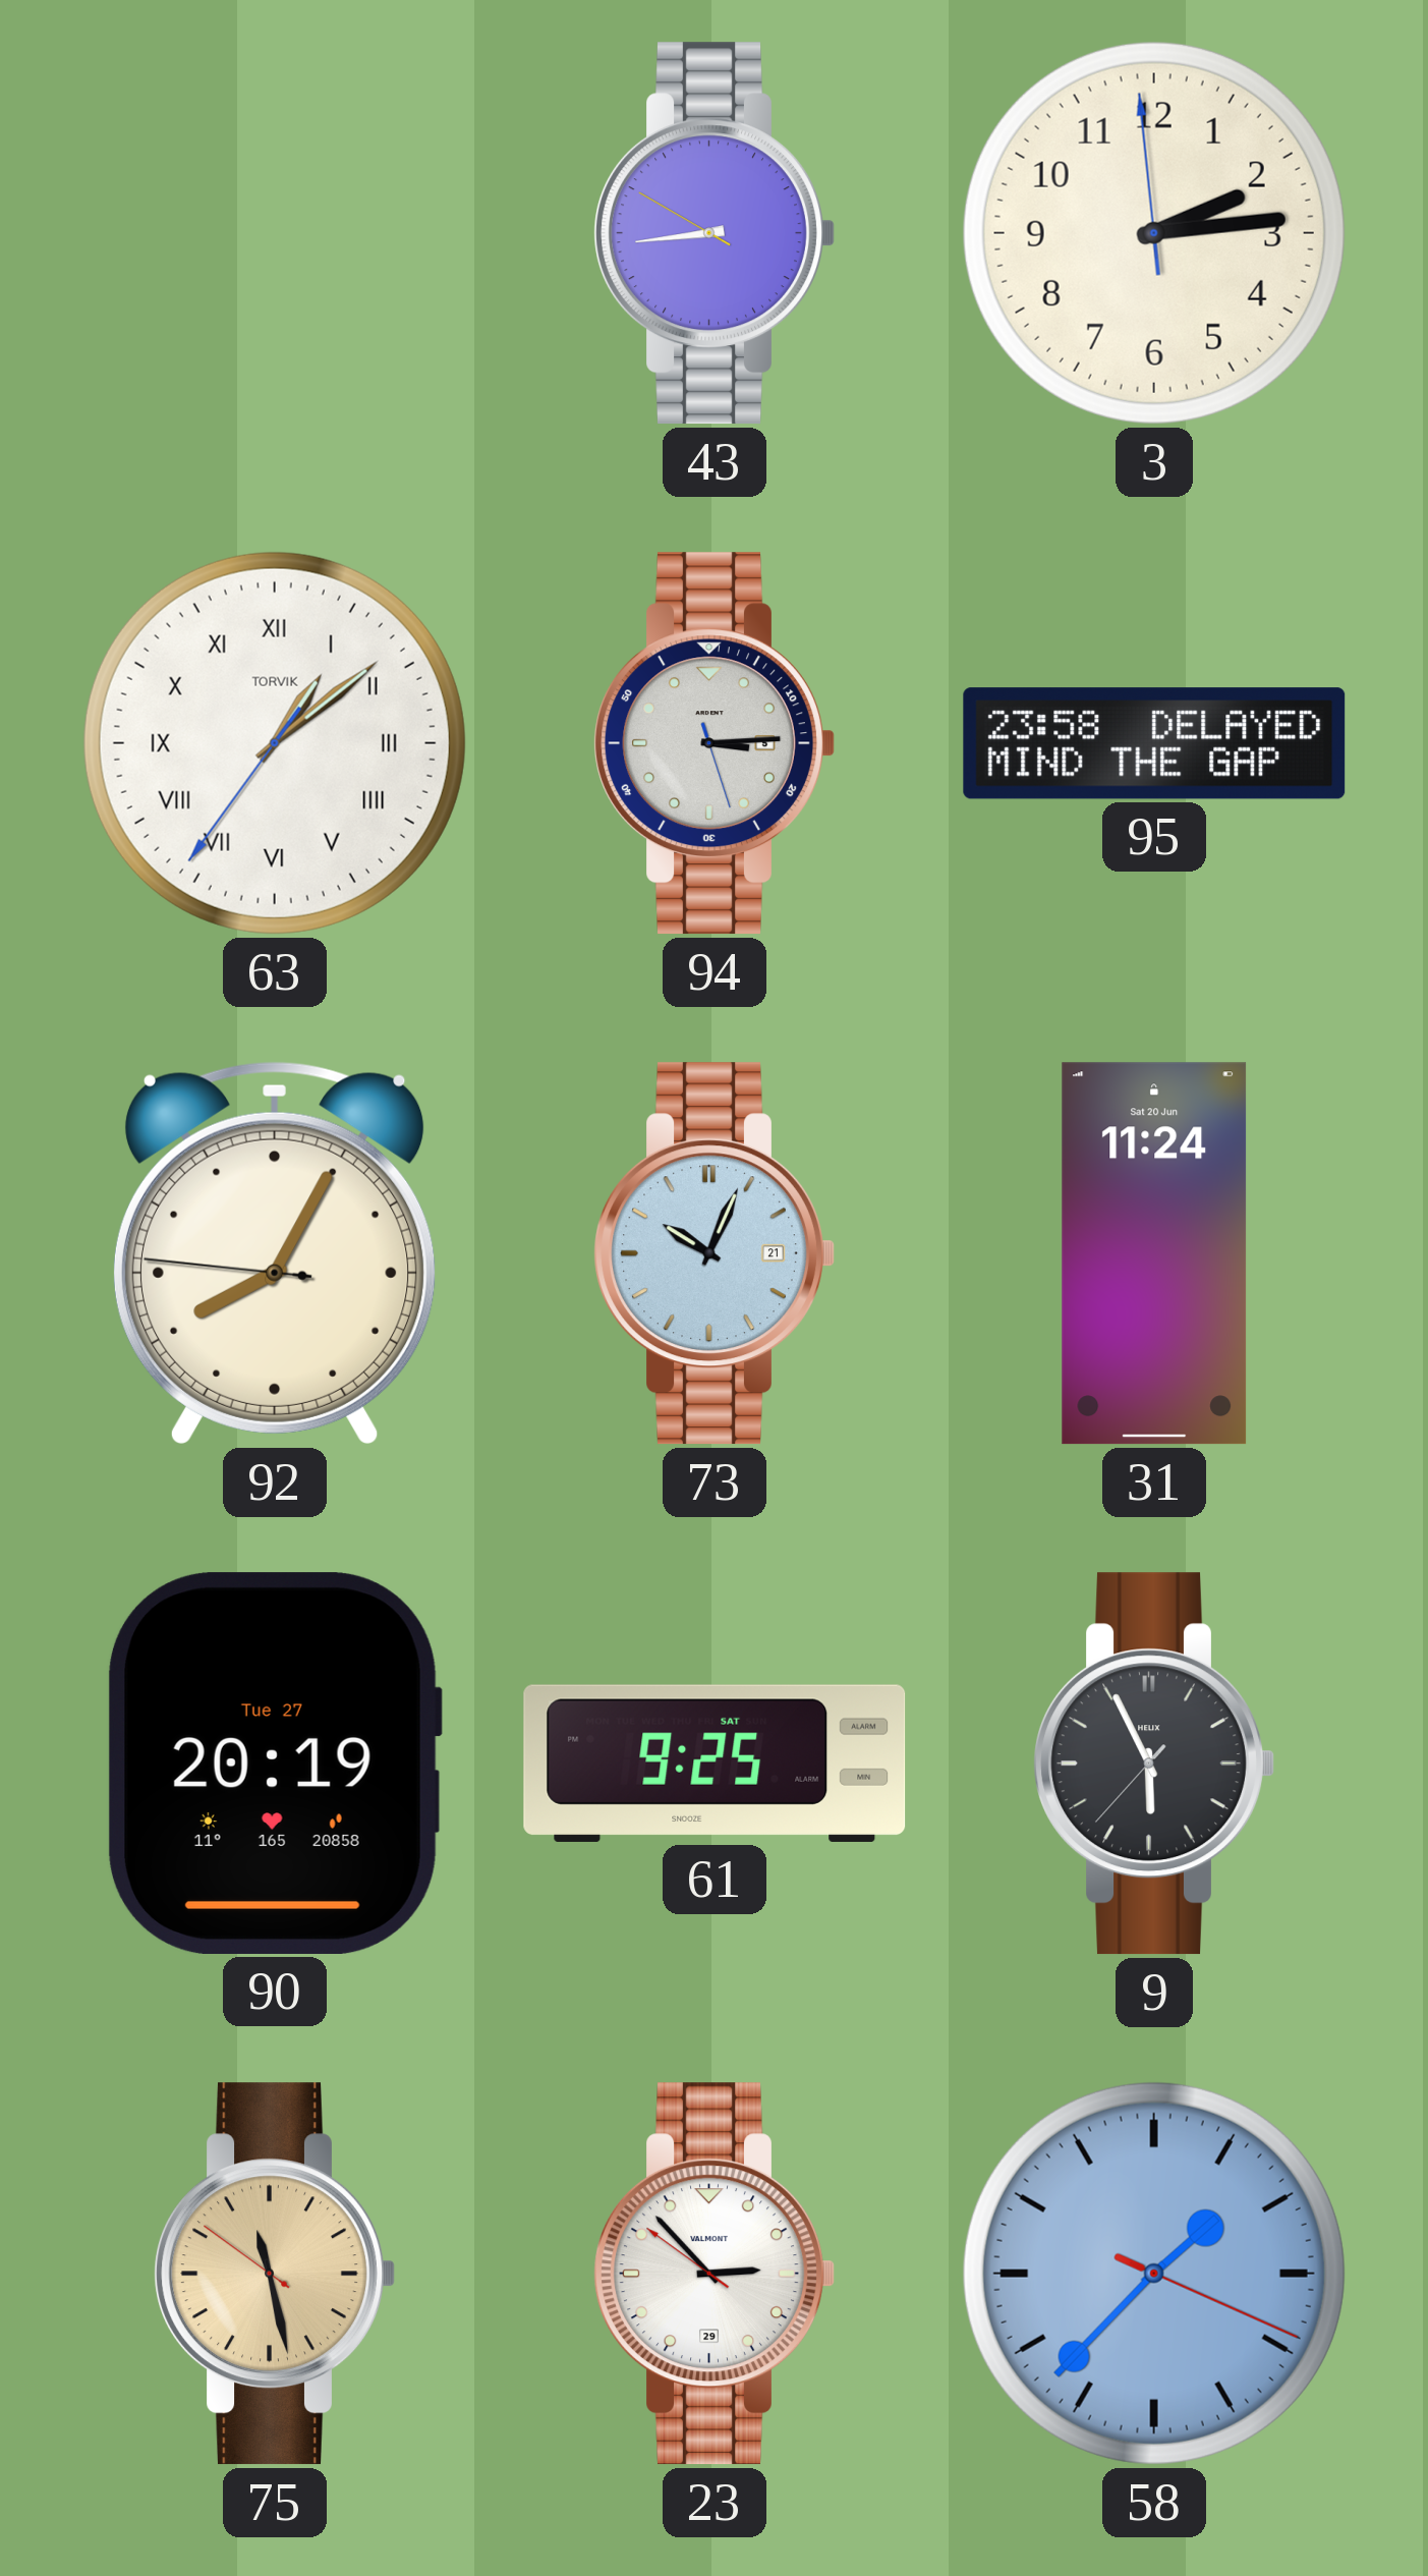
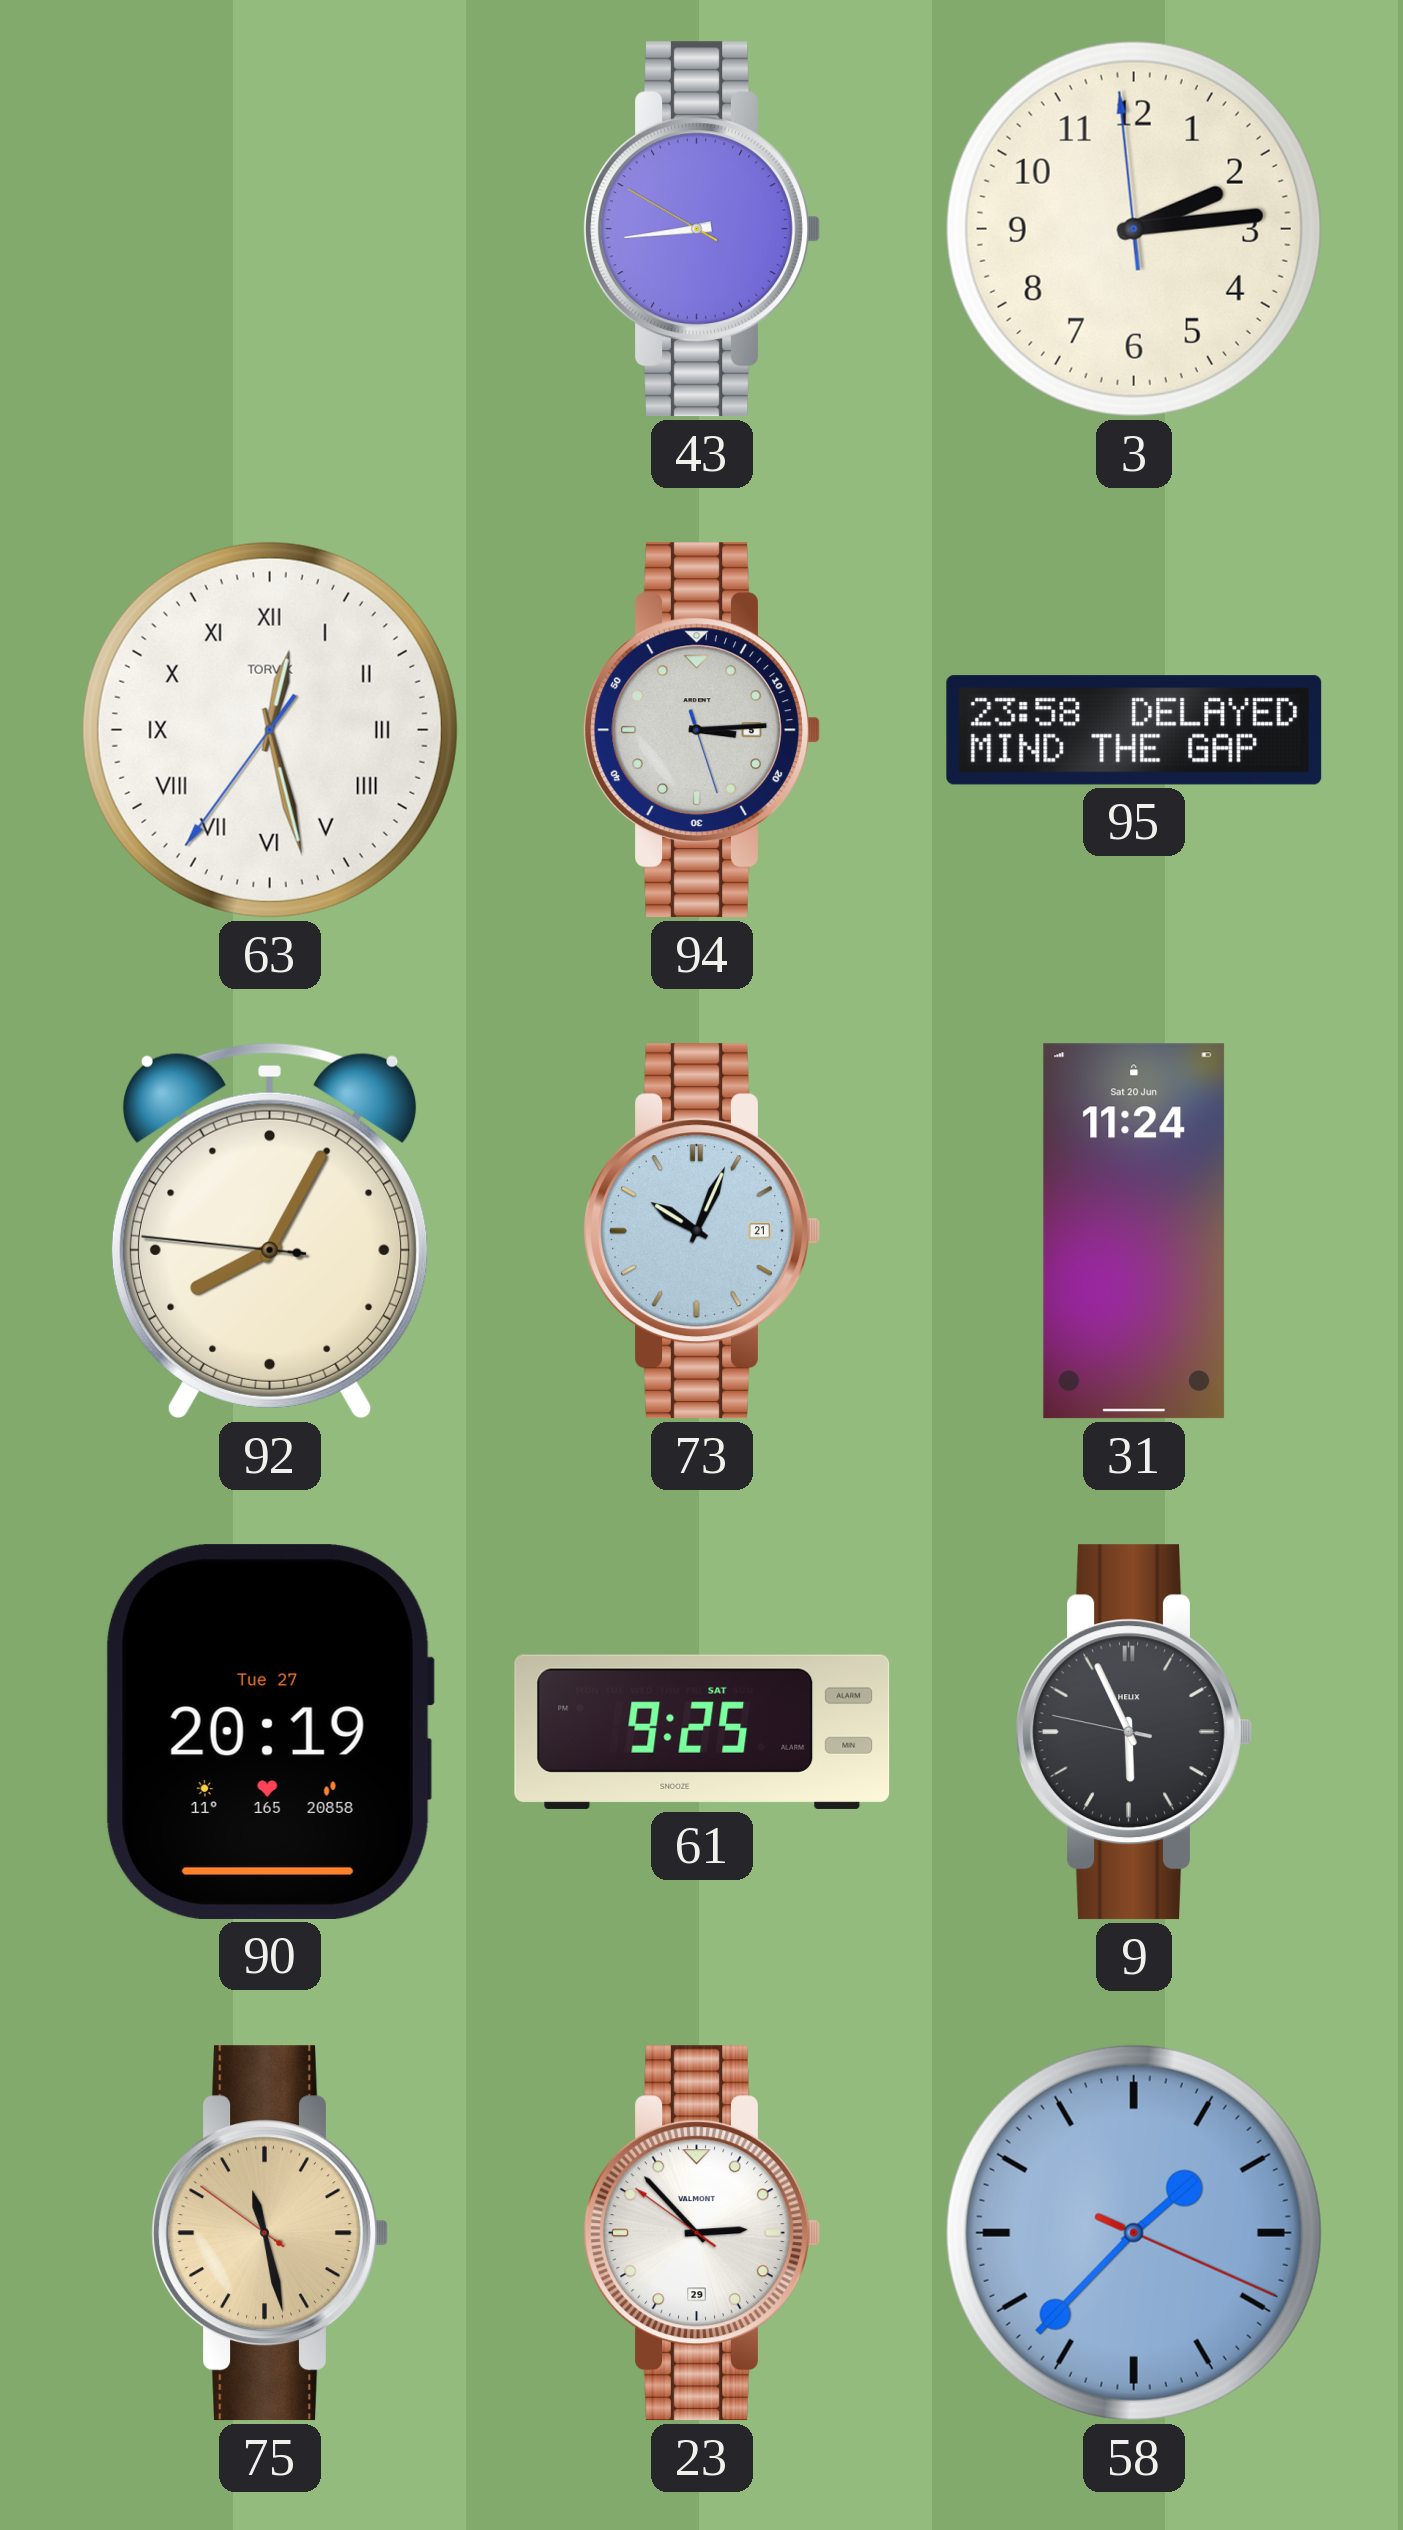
63: 1:08 -> 12:27 (270, 730)
9: 5:55:37 -> 5:55:47 (1134, 1732)
